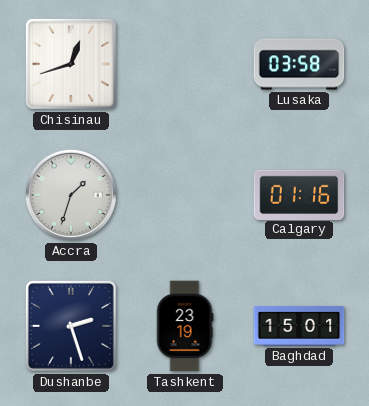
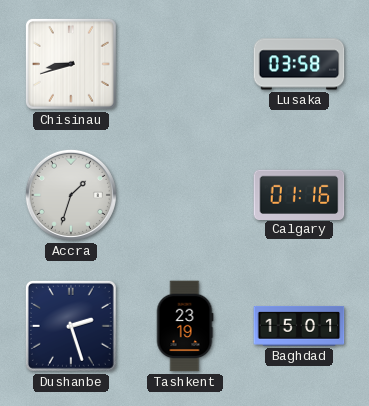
Chisinau: 12:42 -> 8:42 (71, 64)
